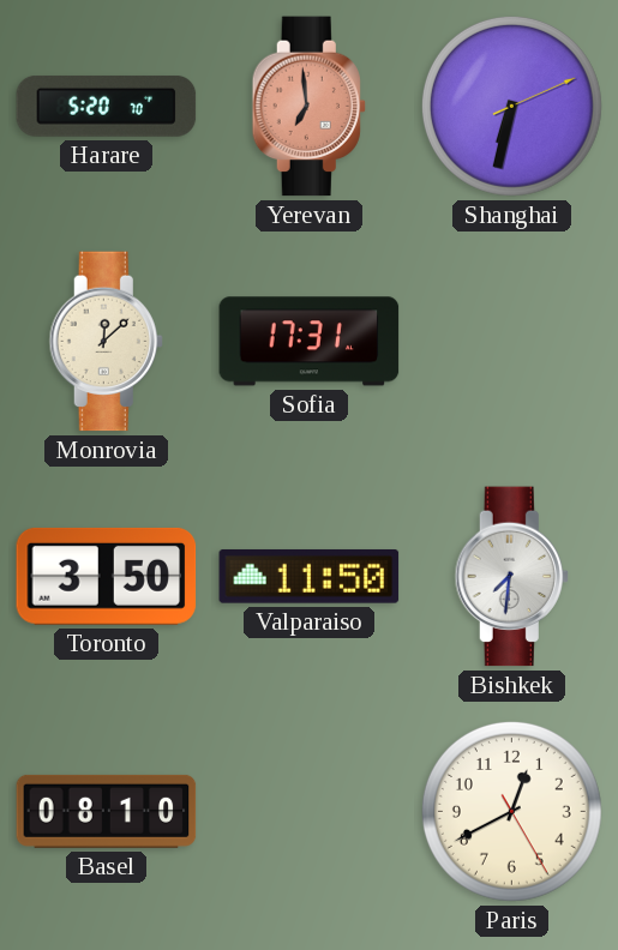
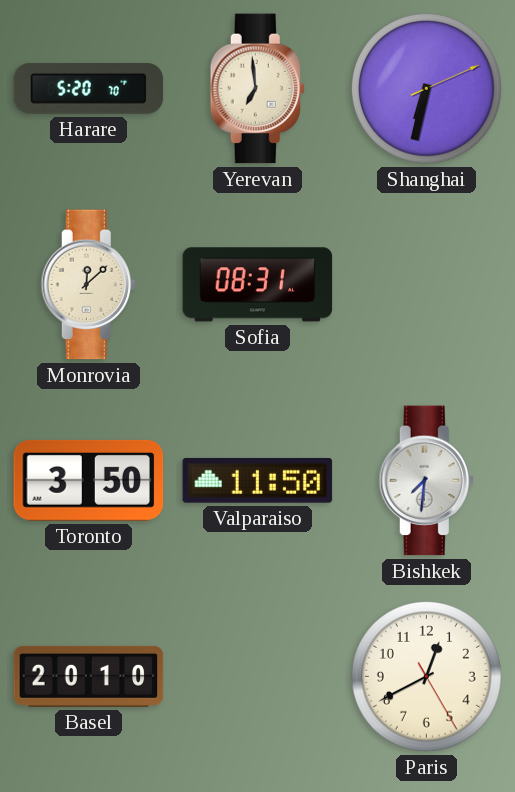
Yerevan dial: salmon -> cream (257, 89)
Sofia: 17:31 -> 08:31 (258, 285)
Basel: 08:10 -> 20:10 (89, 676)
